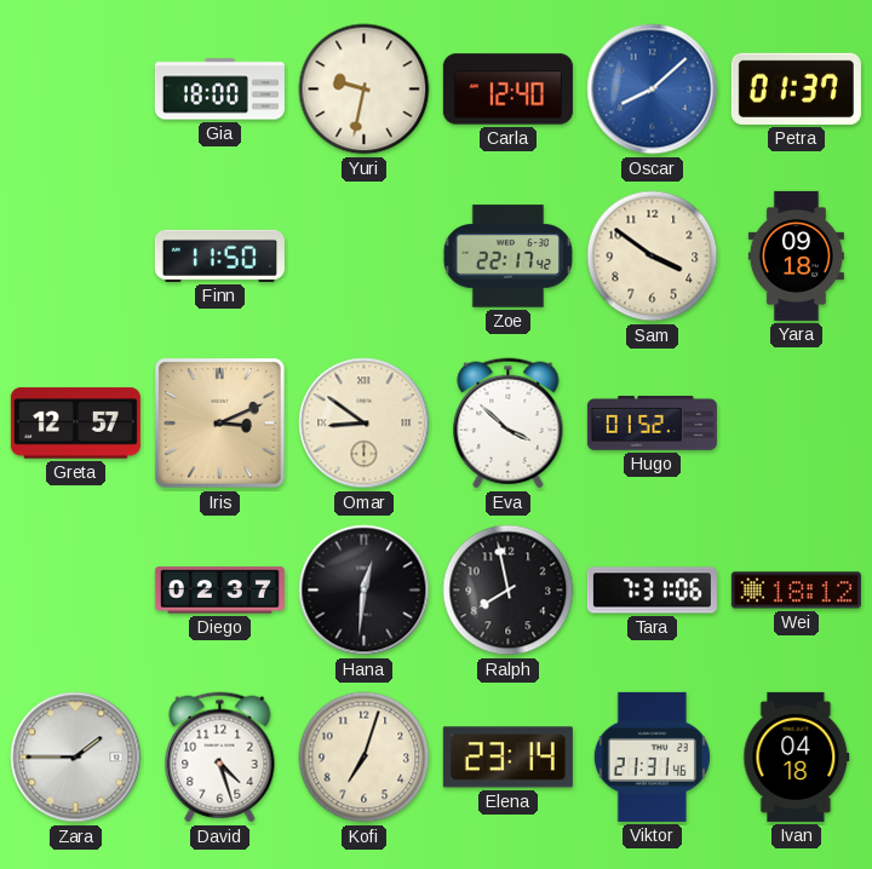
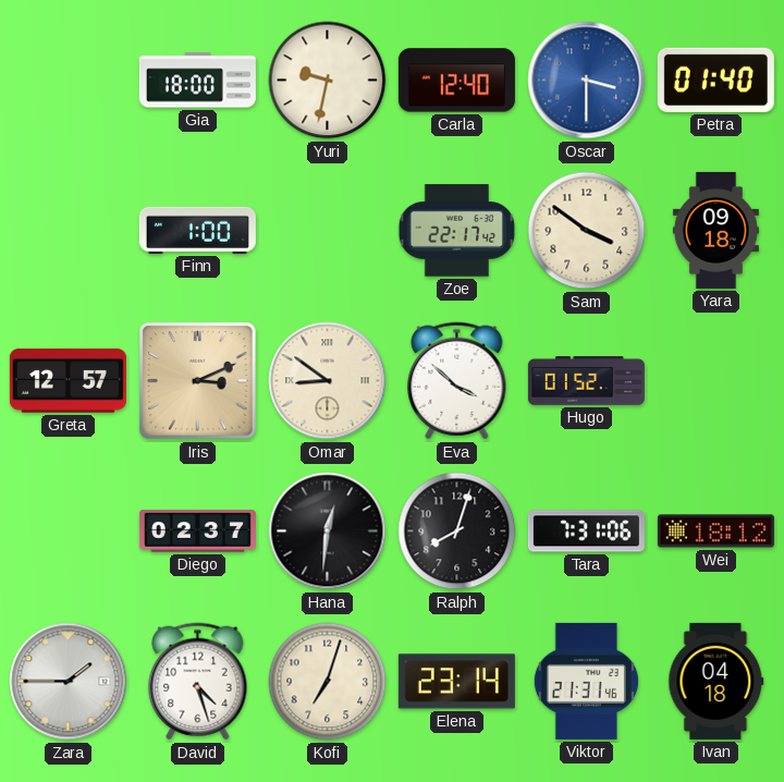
Oscar: 8:08 -> 3:30 (587, 81)
Petra: 01:37 -> 01:40 (715, 80)
Finn: 11:50 -> 1:00 (197, 230)
Ralph: 7:58 -> 8:03 (457, 531)
